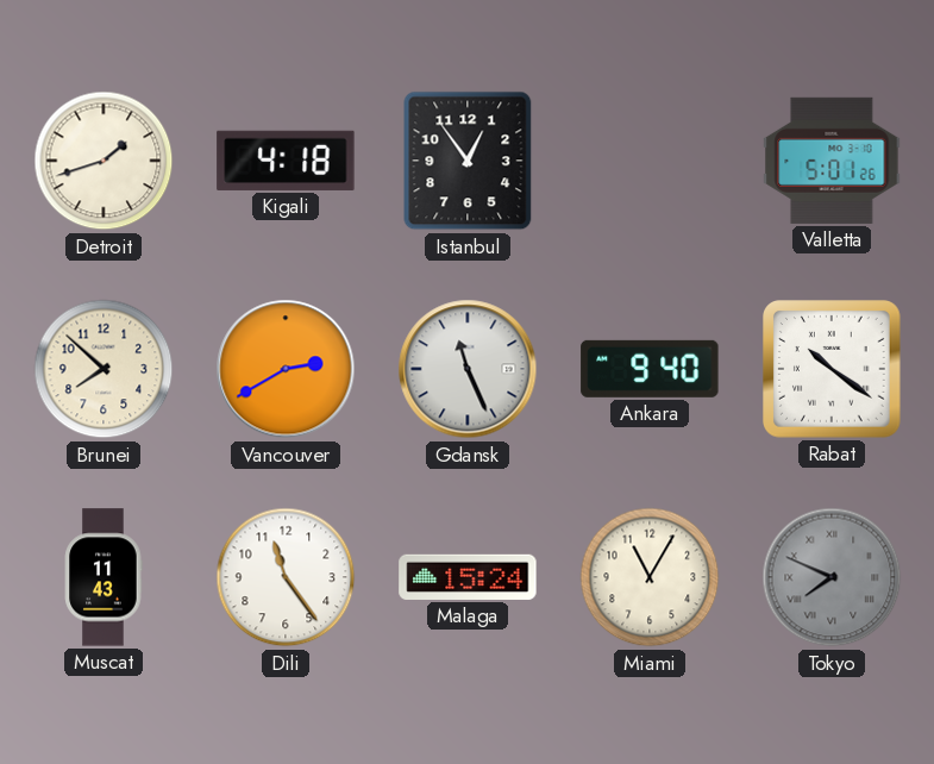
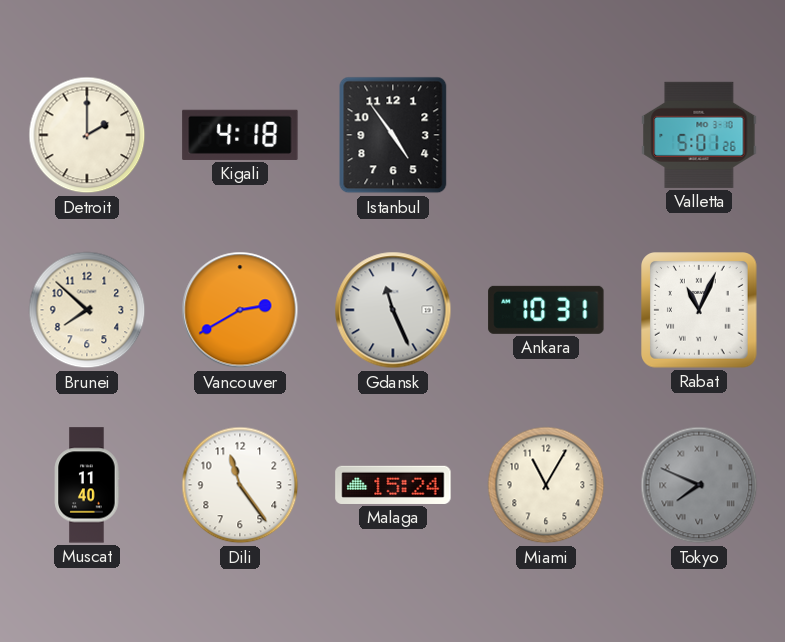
Detroit: 1:42 -> 2:00 (87, 135)
Istanbul: 12:54 -> 4:54 (393, 135)
Ankara: 9:40 -> 10:31 (546, 310)
Rabat: 10:21 -> 11:04 (700, 311)
Muscat: 11:43 -> 11:40 (87, 485)
